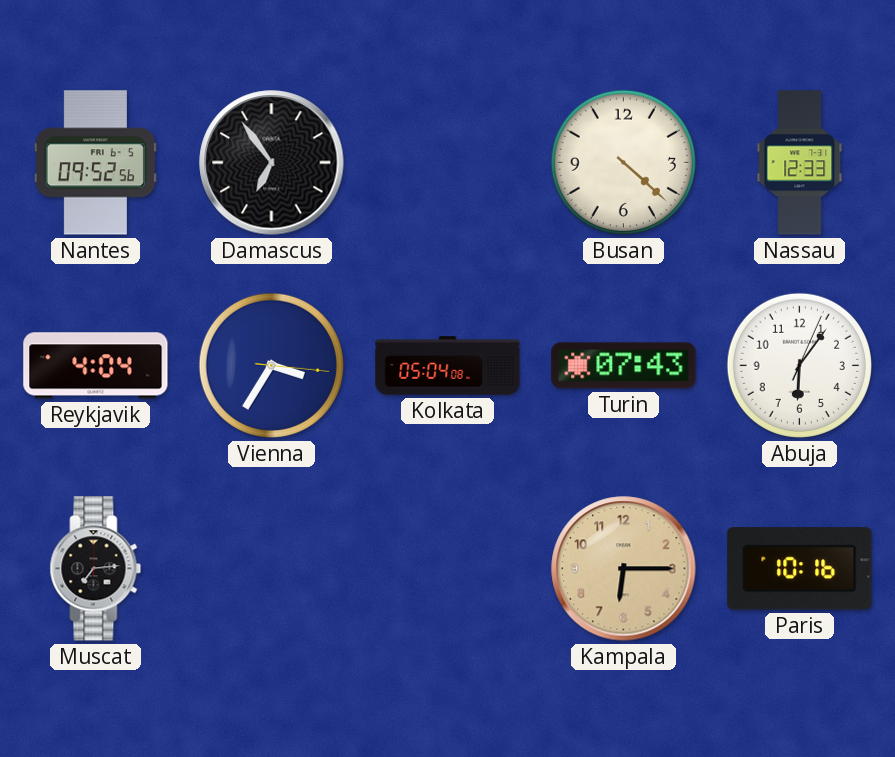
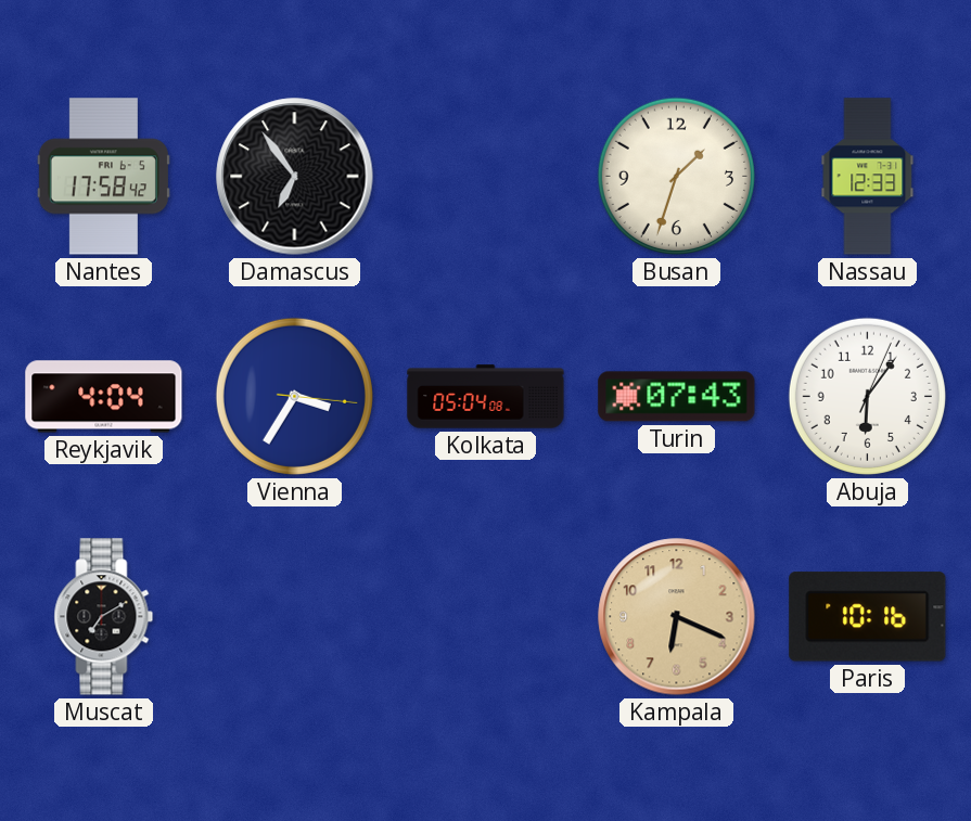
Nantes: 09:52 -> 17:58 (103, 177)
Busan: 4:22 -> 1:33 (676, 176)
Muscat: 7:14 -> 7:10 (104, 617)
Kampala: 6:15 -> 6:19 (677, 617)
